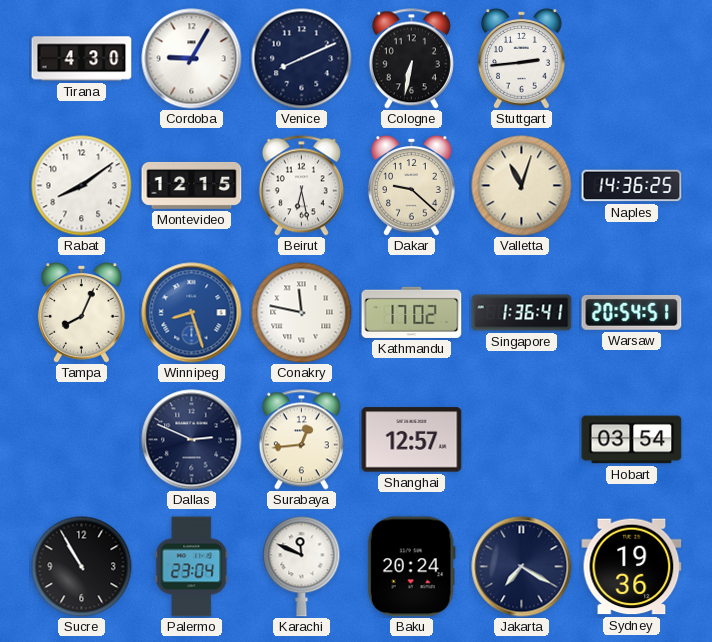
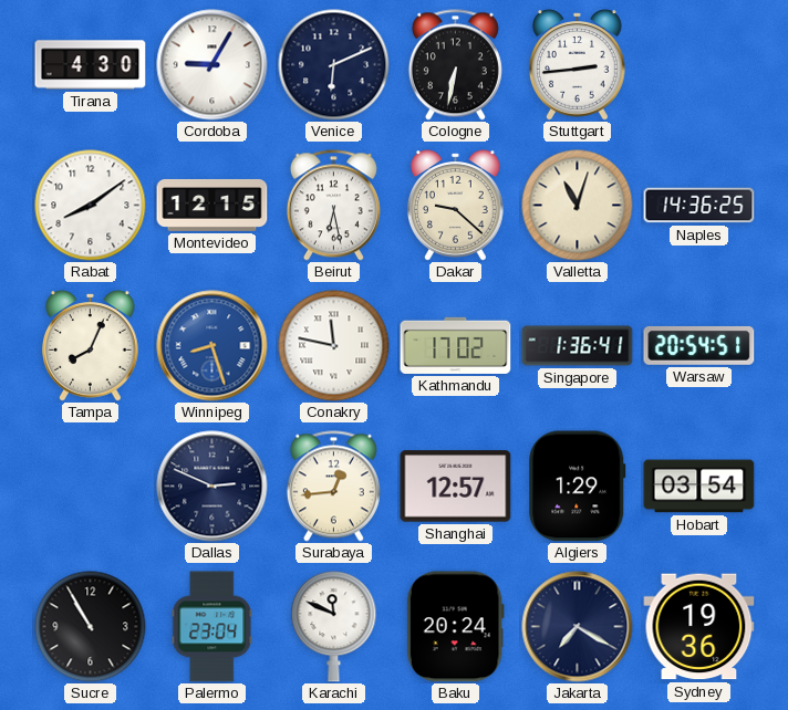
Venice: 8:11 -> 6:11 (334, 65)
Algiers: none -> 1:29 (578, 487)
